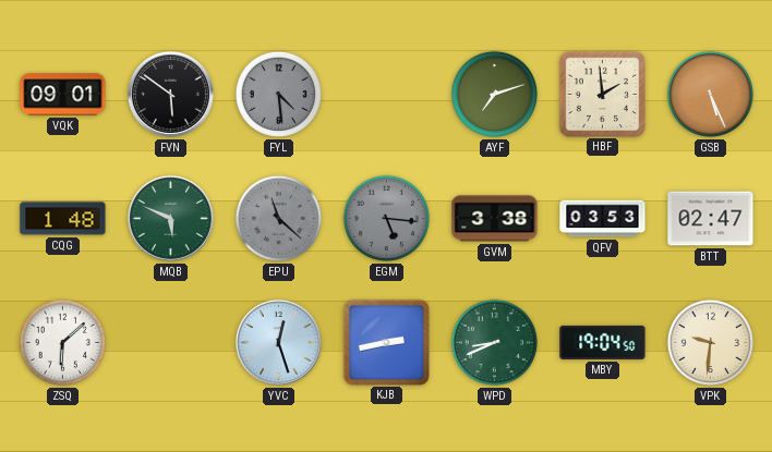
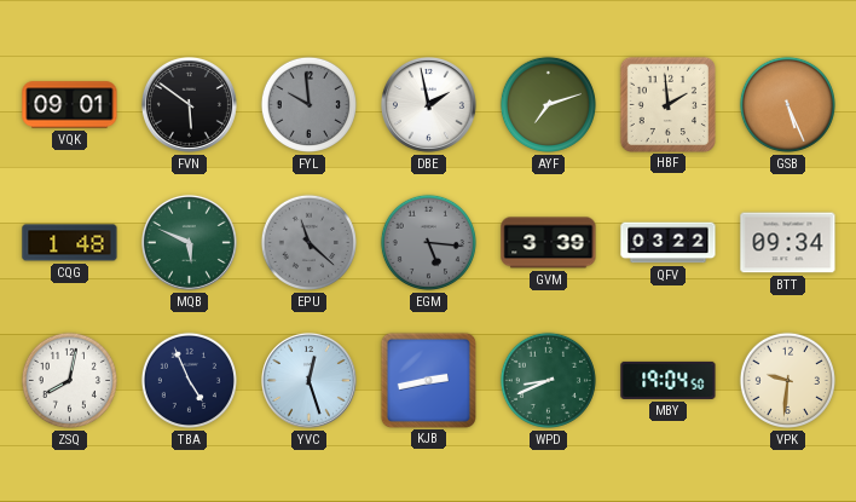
FYL: 4:29 -> 9:59 (308, 104)
DBE: none -> 1:58 (428, 104)
GVM: 3:38 -> 3:39 (549, 243)
QFV: 03:53 -> 03:22 (669, 243)
BTT: 02:47 -> 09:34 (788, 243)
ZSQ: 6:08 -> 8:02 (69, 380)
TBA: none -> 4:56 (189, 380)
